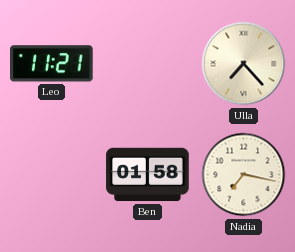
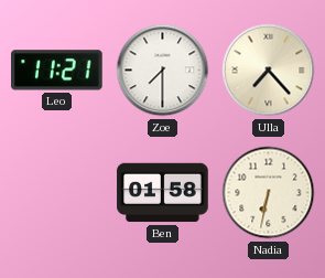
Zoe: none -> 7:30 (163, 71)
Nadia: 7:17 -> 6:32 (269, 193)
